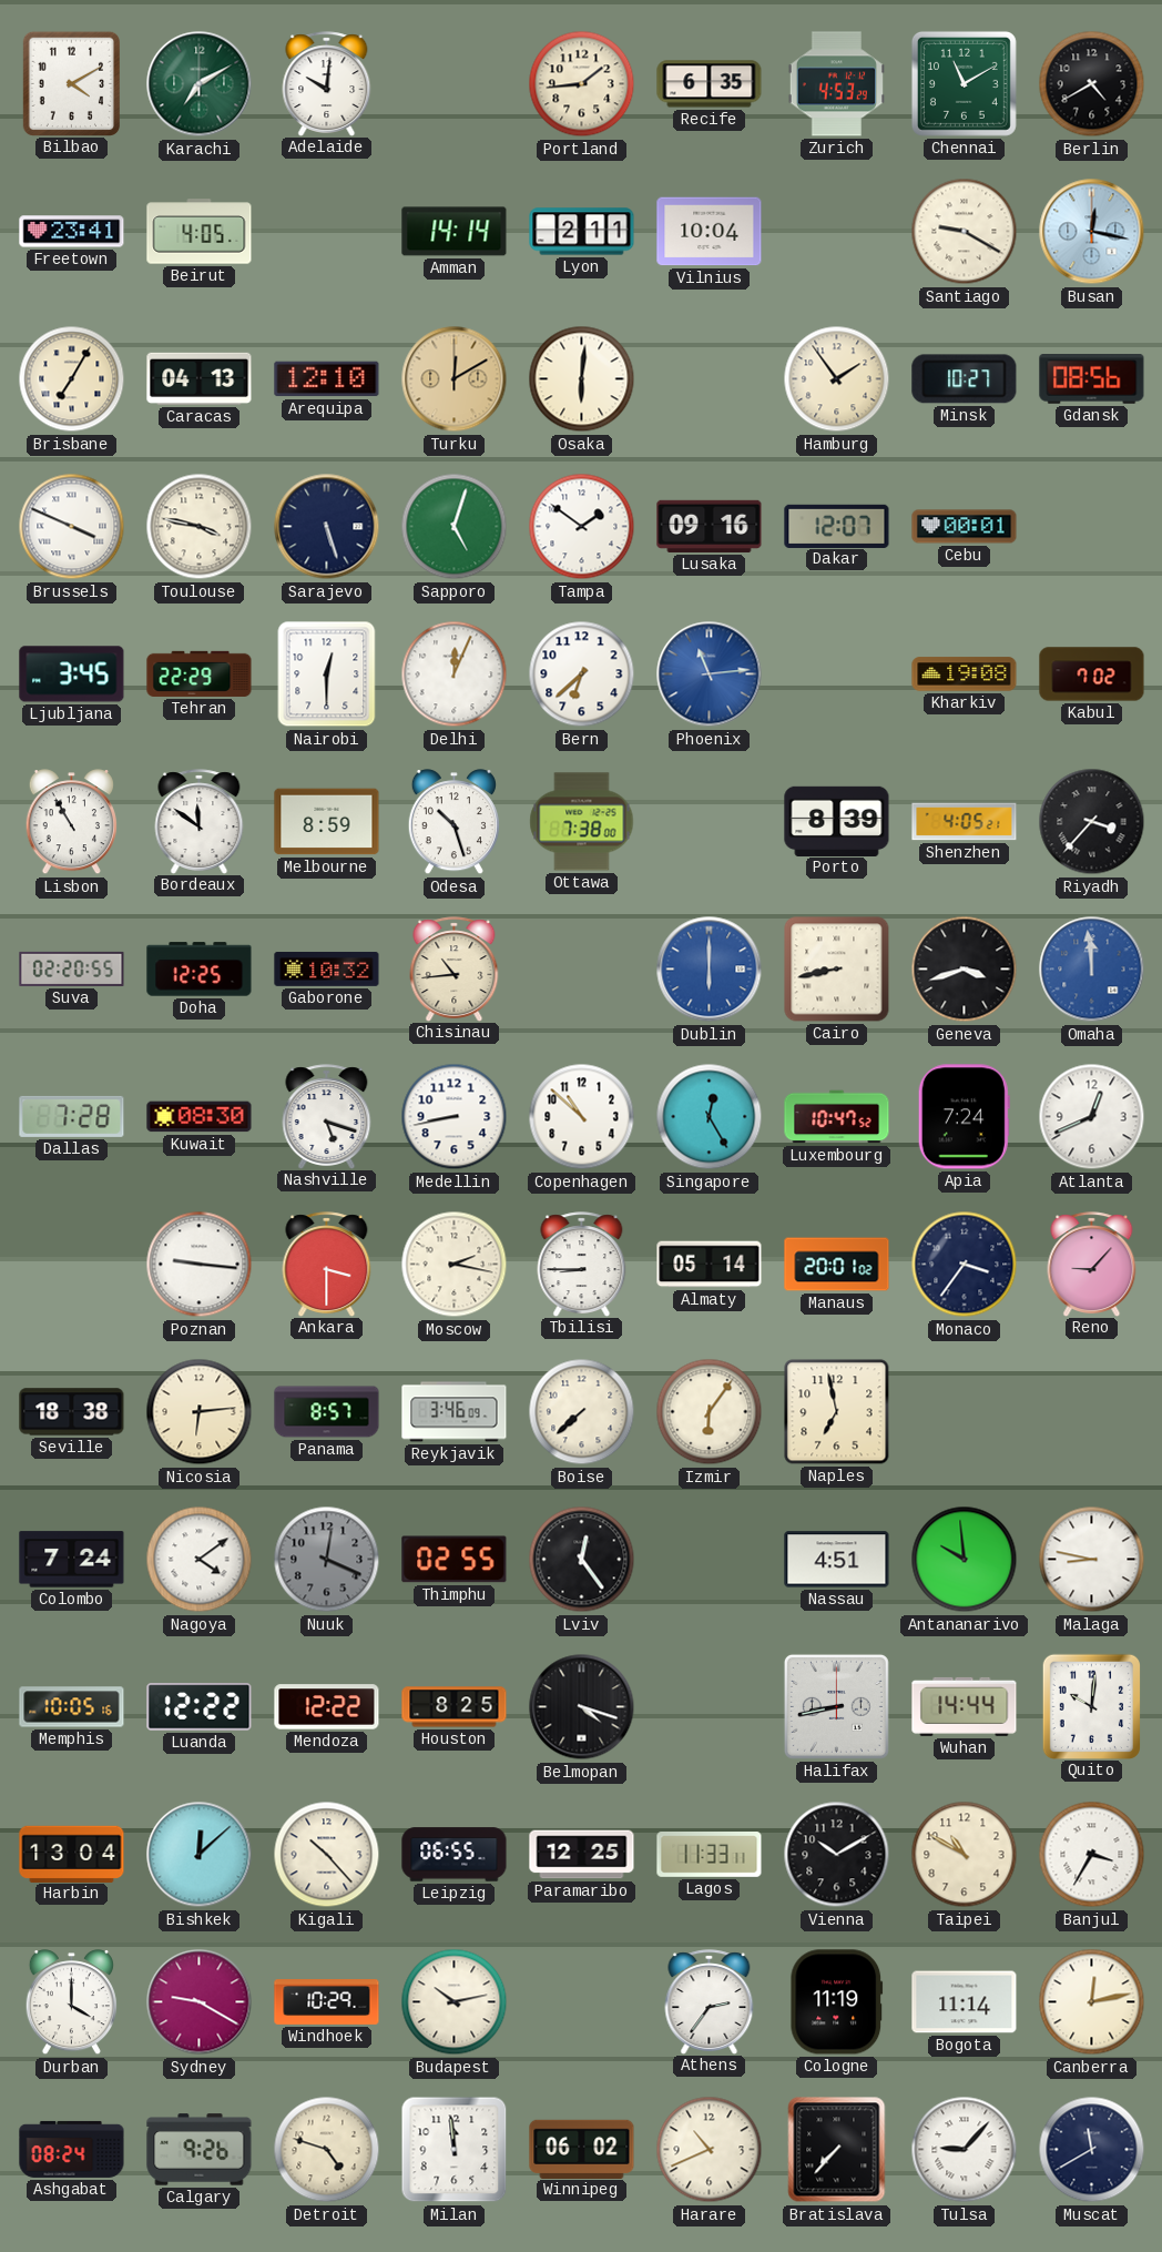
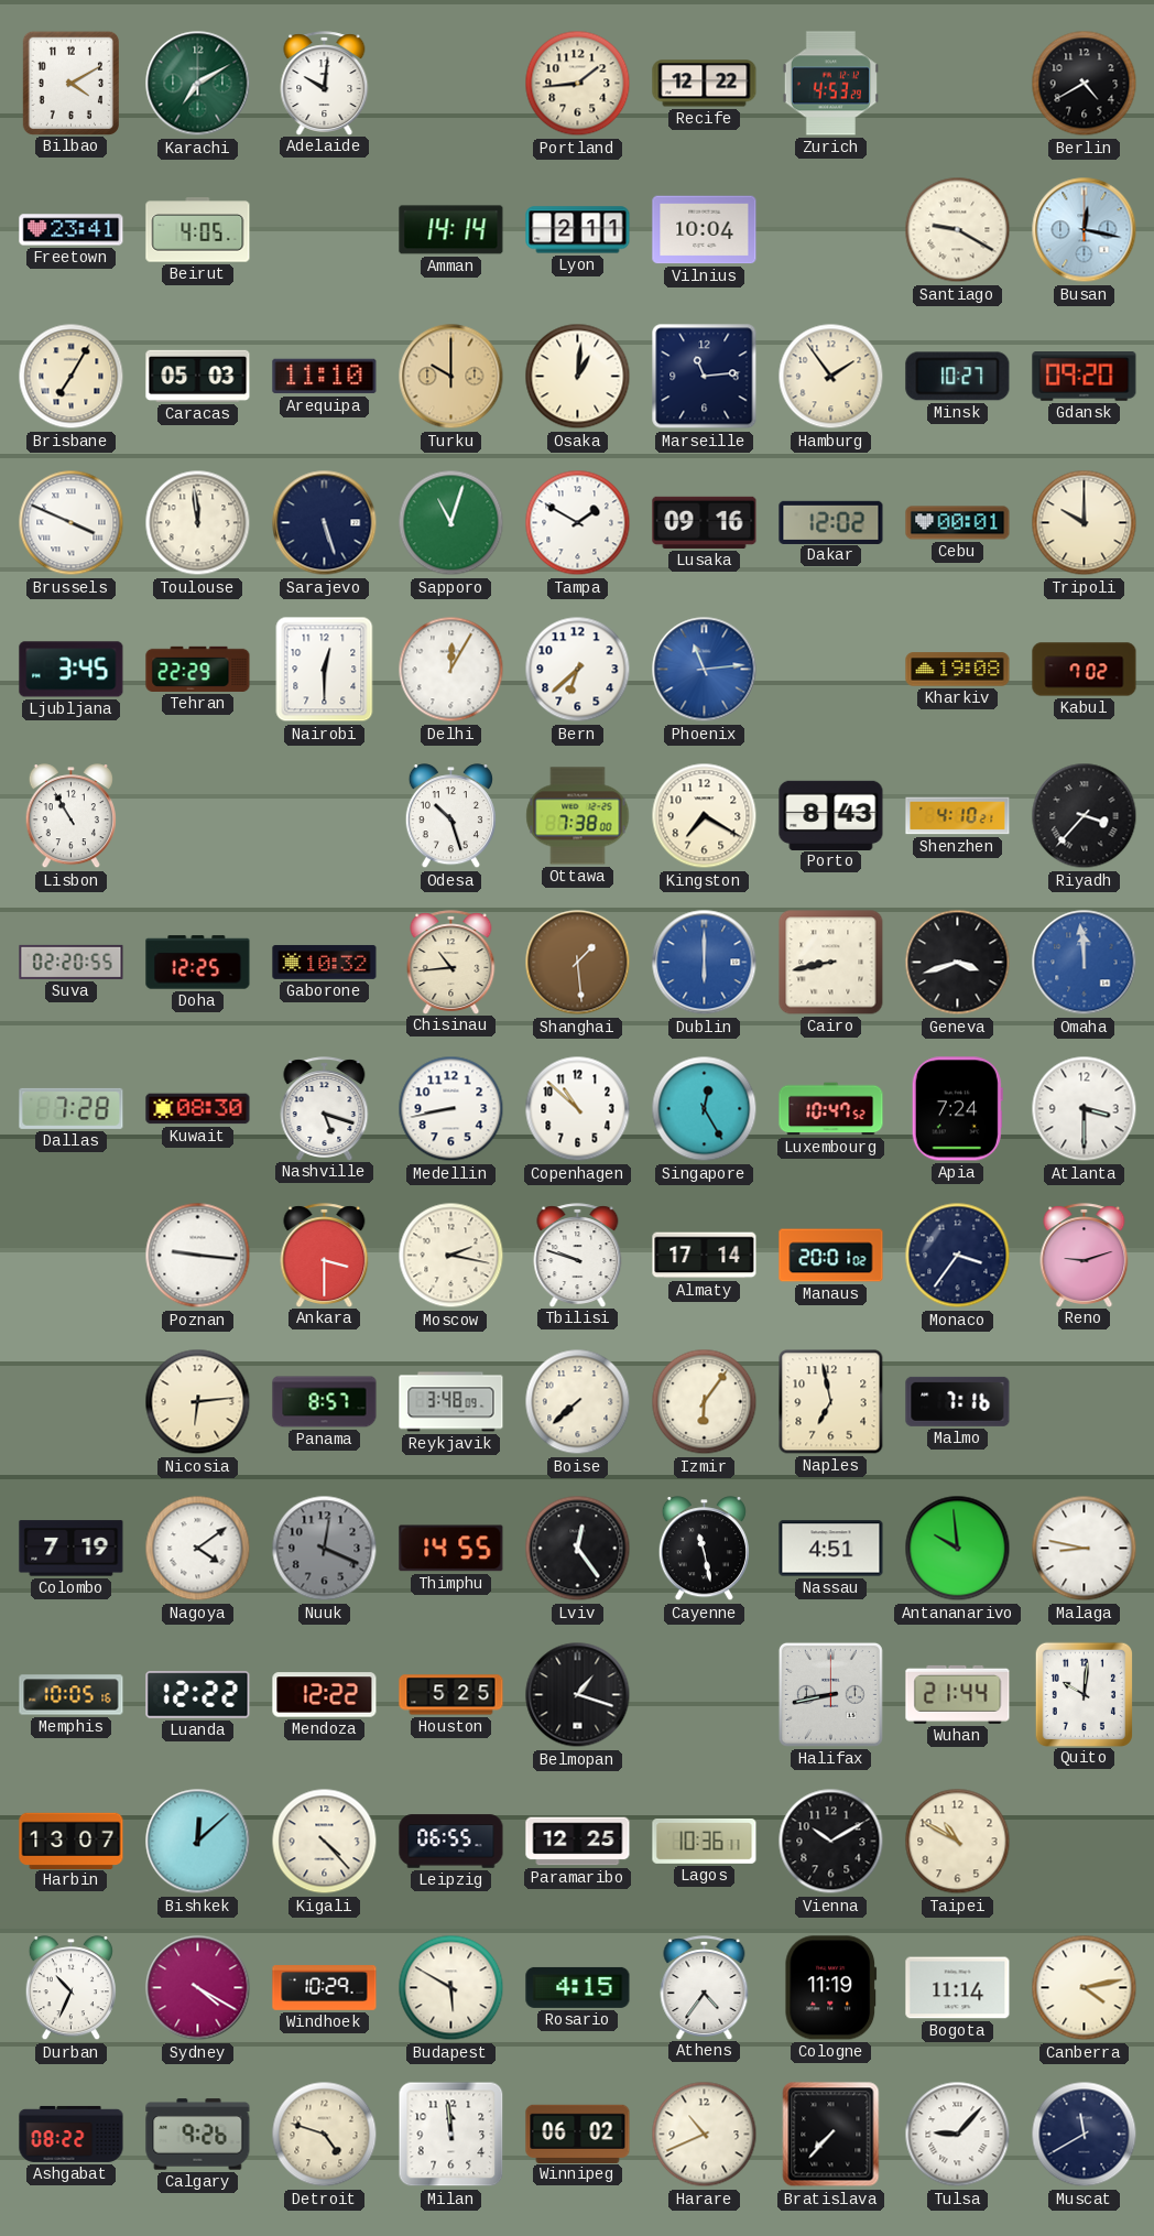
Recife: 6:35 -> 12:22 (705, 84)
Chennai: 11:10 -> none (964, 83)
Caracas: 04:13 -> 05:03 (198, 376)
Arequipa: 12:10 -> 11:10 (325, 377)
Turku: 12:10 -> 10:00 (451, 377)
Osaka: 6:01 -> 1:01 (578, 377)
Marseille: none -> 11:14 (705, 377)
Gdansk: 08:56 -> 09:20 (1085, 377)
Toulouse: 3:47 -> 11:59 (198, 523)
Sapporo: 5:03 -> 11:03 (451, 523)
Tampa: 1:51 -> 1:50 (578, 523)
Dakar: 12:07 -> 12:02 (831, 522)
Tripoli: none -> 10:00 (1085, 523)
Delhi: 12:04 -> 12:05 (451, 670)
Bordeaux: 11:51 -> none (200, 821)
Melbourne: 8:59 -> none (327, 822)
Kingston: none -> 7:20 (705, 816)
Porto: 8:39 -> 8:43 (831, 815)
Shenzhen: 4:05 -> 4:10 (958, 816)
Shanghai: none -> 1:29 (578, 963)
Atlanta: 12:41 -> 3:30 (1085, 1109)
Tbilisi: 8:45 -> 9:48 (578, 1255)
Almaty: 05:14 -> 17:14 (705, 1256)
Reno: 9:07 -> 9:12 (1085, 1255)
Seville: 18:38 -> none (72, 1412)
Reykjavik: 3:46 -> 3:48 (451, 1402)
Malmo: none -> 7:16 (958, 1401)
Colombo: 7:24 -> 7:19 (72, 1549)
Thimphu: 02:55 -> 14:55 (451, 1549)
Cayenne: none -> 11:28 (704, 1549)
Houston: 8:25 -> 5:25 (451, 1695)
Belmopan: 4:18 -> 1:18 (578, 1695)
Wuhan: 14:44 -> 21:44 (958, 1694)
Harbin: 13:04 -> 13:07 (72, 1841)
Kigali: 10:23 -> 4:23 (325, 1842)
Lagos: 11:33 -> 10:36 (705, 1842)
Banjul: 3:35 -> none (1092, 1855)
Durban: 4:00 -> 10:34 (70, 1988)
Sydney: 9:20 -> 4:20 (198, 1988)
Budapest: 10:13 -> 5:50 (451, 1988)
Rosario: none -> 4:15 (578, 1987)
Athens: 2:36 -> 4:36 (705, 1987)
Canberra: 12:13 -> 4:13 (1085, 1988)
Ashgabat: 08:24 -> 08:22 (72, 2134)
